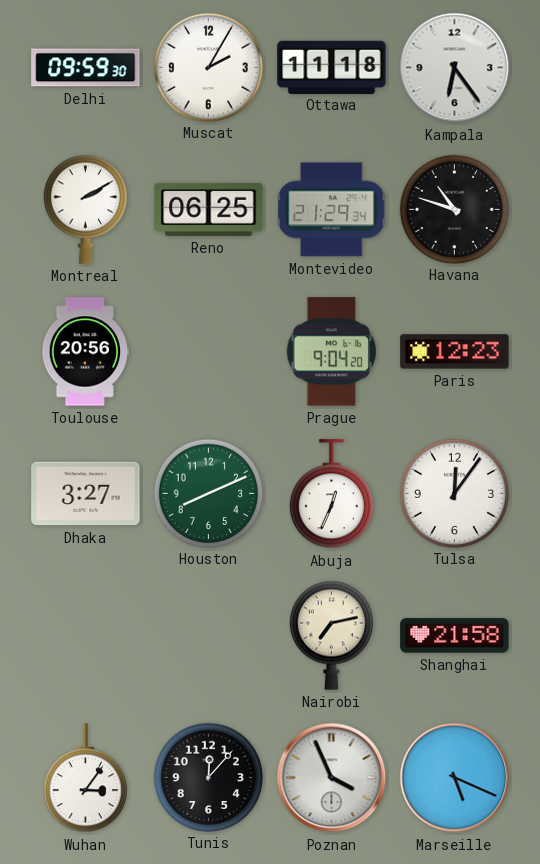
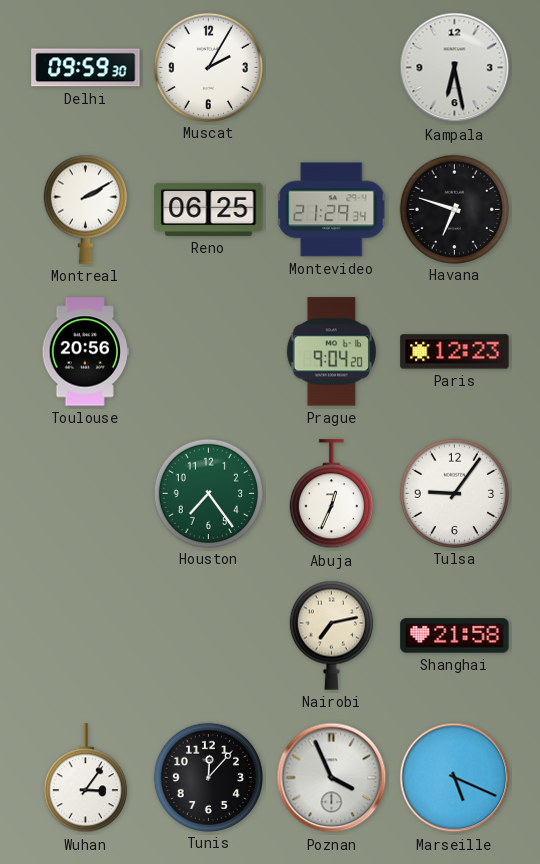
Ottawa: 11:18 -> none (332, 67)
Kampala: 6:24 -> 6:28 (455, 68)
Havana: 10:48 -> 6:48 (454, 209)
Dhaka: 3:27 -> none (86, 494)
Houston: 8:11 -> 7:24 (208, 493)
Tulsa: 12:06 -> 9:06 (454, 493)
